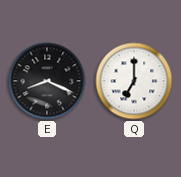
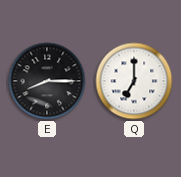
E: 8:19 -> 8:15 (47, 81)
